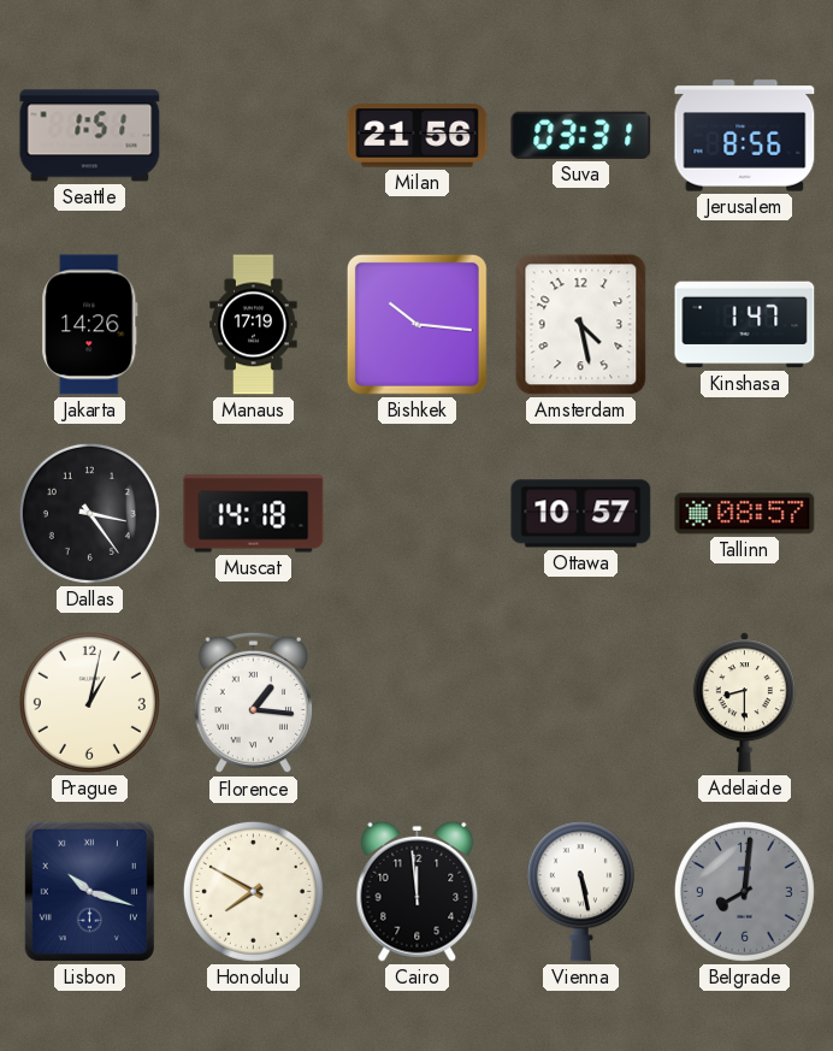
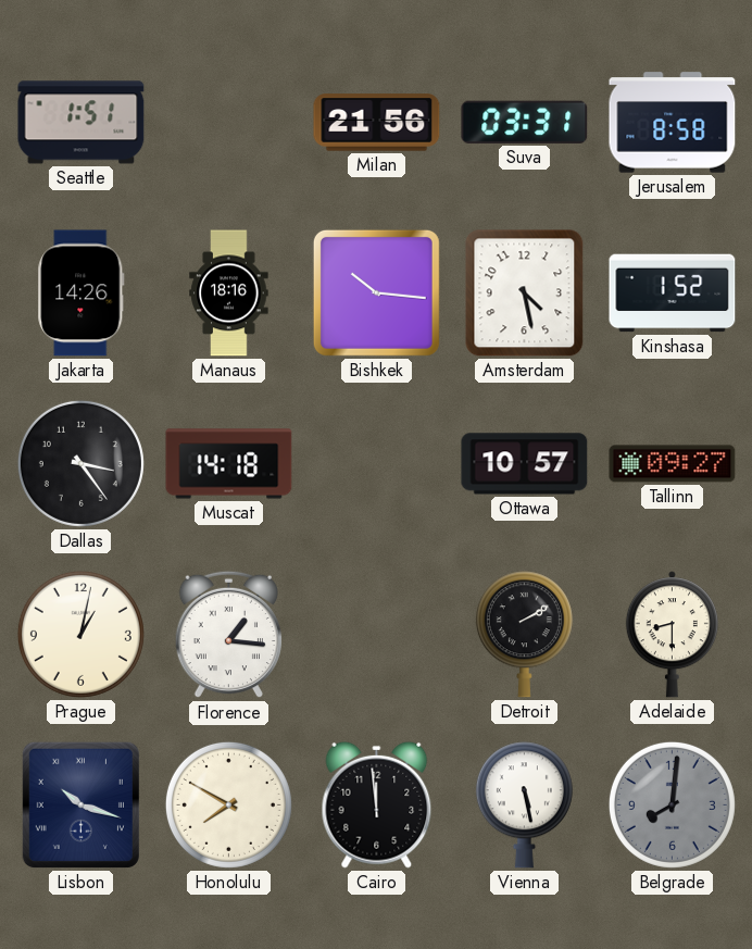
Jerusalem: 8:56 -> 8:58 (673, 123)
Manaus: 17:19 -> 18:16 (229, 294)
Kinshasa: 1:47 -> 1:52 (673, 294)
Tallinn: 08:57 -> 09:27 (673, 464)
Detroit: none -> 2:10 (524, 635)
